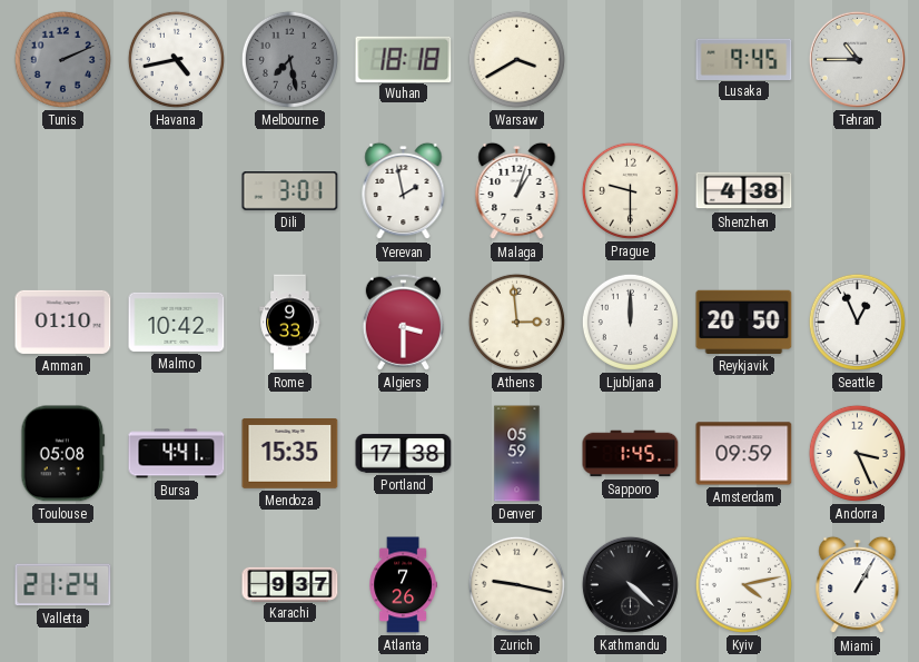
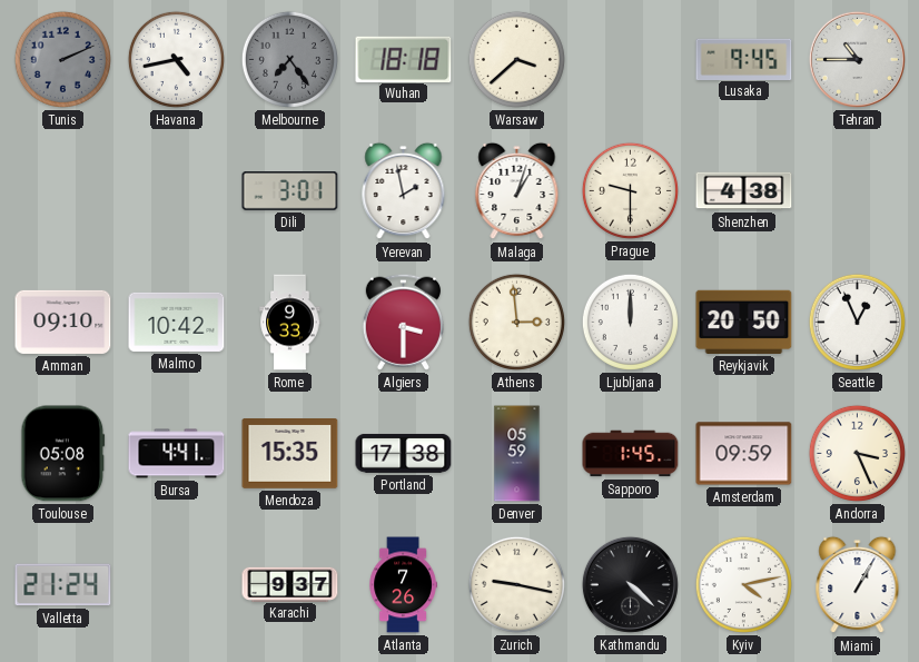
Melbourne: 7:28 -> 7:24 (289, 59)
Warsaw: 3:40 -> 3:38 (516, 59)
Amman: 01:10 -> 09:10 (63, 322)
